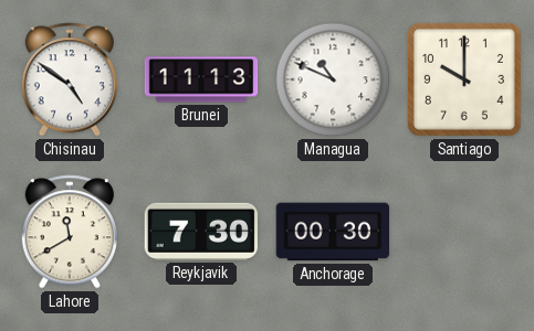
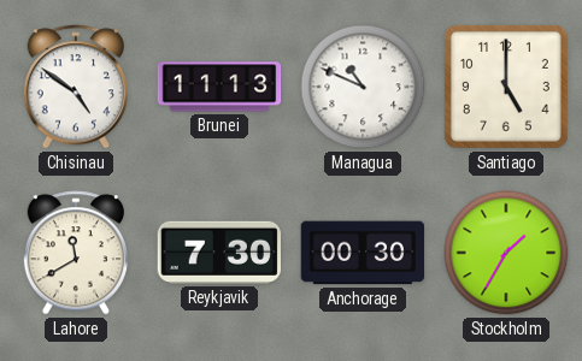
Santiago: 10:00 -> 5:00 (507, 88)
Stockholm: none -> 1:35 (506, 253)
